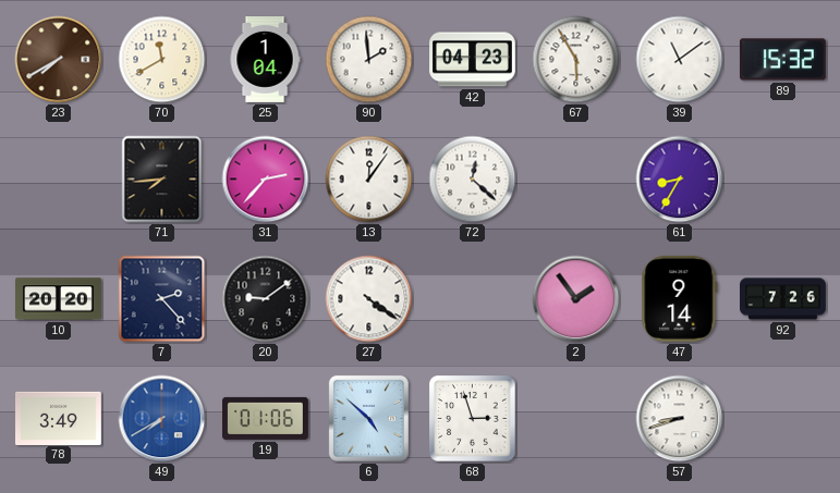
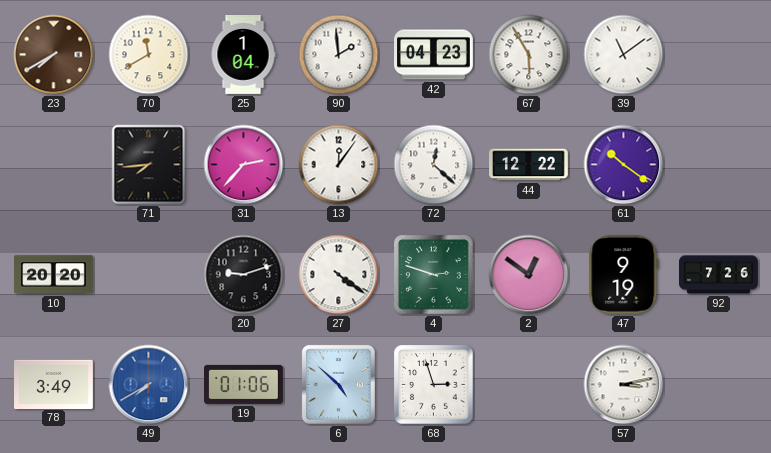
89: 15:32 -> none (782, 60)
44: none -> 12:22 (529, 165)
61: 8:35 -> 10:21 (624, 165)
7: 2:23 -> none (162, 299)
20: 9:09 -> 9:12 (244, 275)
4: none -> 2:48 (433, 274)
2: 1:54 -> 12:51 (529, 275)
47: 9:14 -> 9:19 (624, 274)
57: 8:42 -> 3:13 (624, 385)
